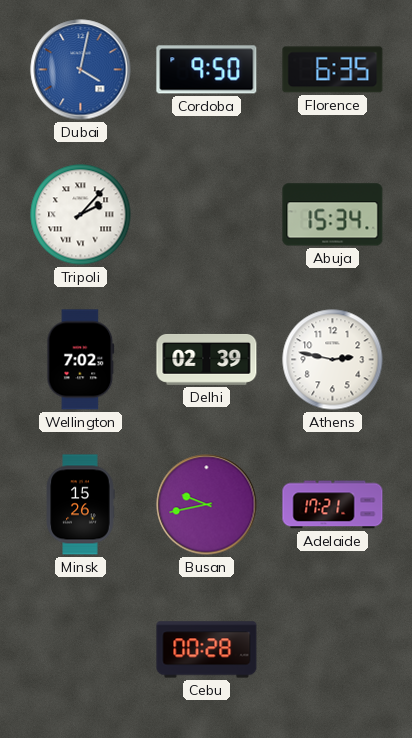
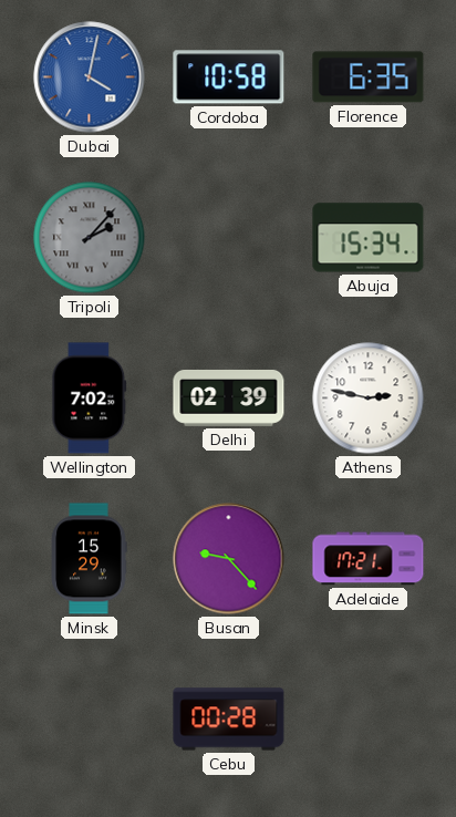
Cordoba: 9:50 -> 10:58 (229, 77)
Tripoli dial: white -> grey (90, 238)
Minsk: 15:26 -> 15:29 (89, 559)
Busan: 9:43 -> 9:23 (229, 559)
